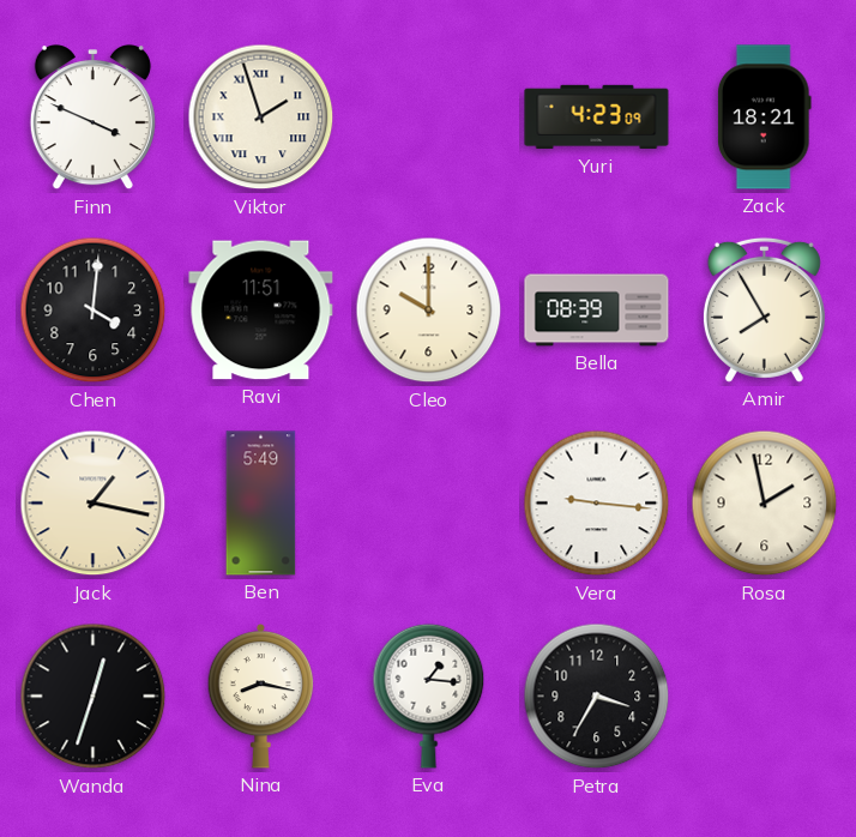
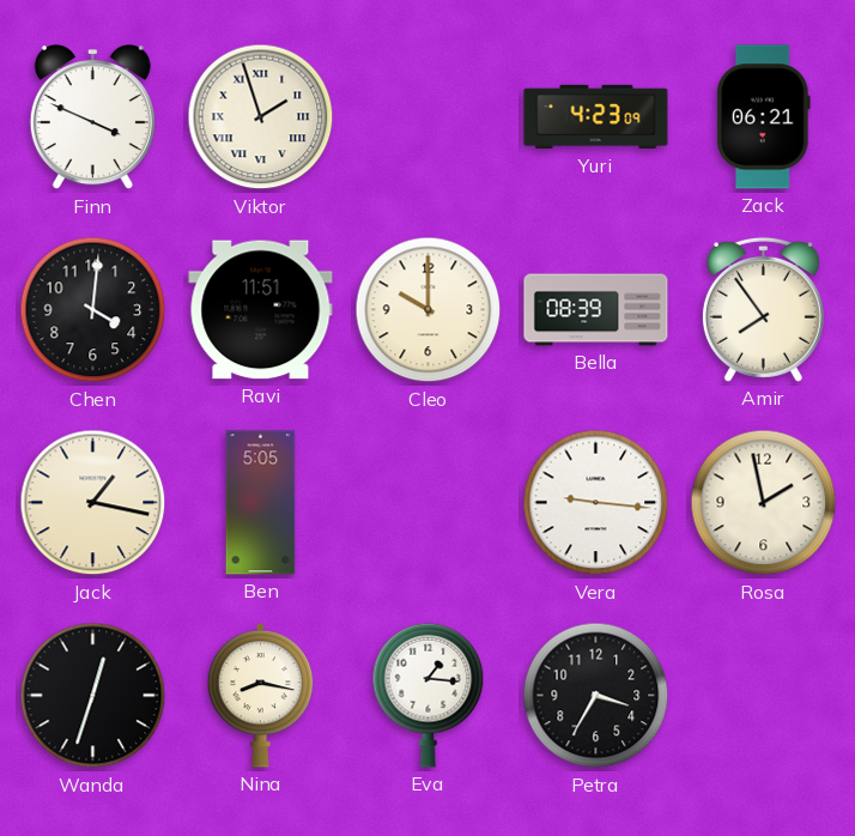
Zack: 18:21 -> 06:21 (763, 117)
Amir: 7:55 -> 7:54 (763, 309)
Ben: 5:49 -> 5:05 (261, 503)
